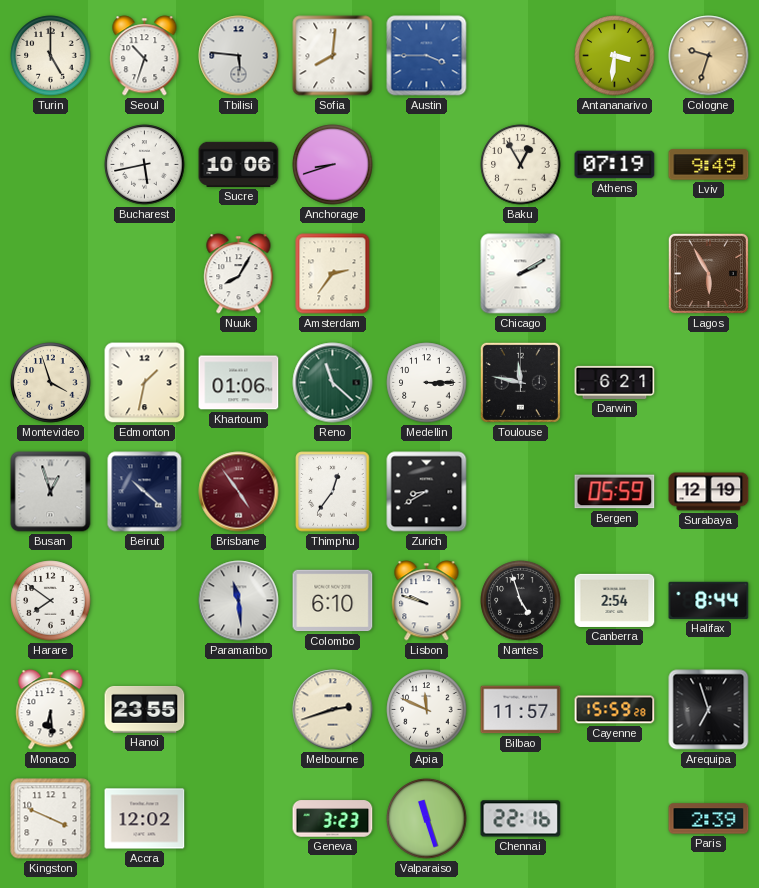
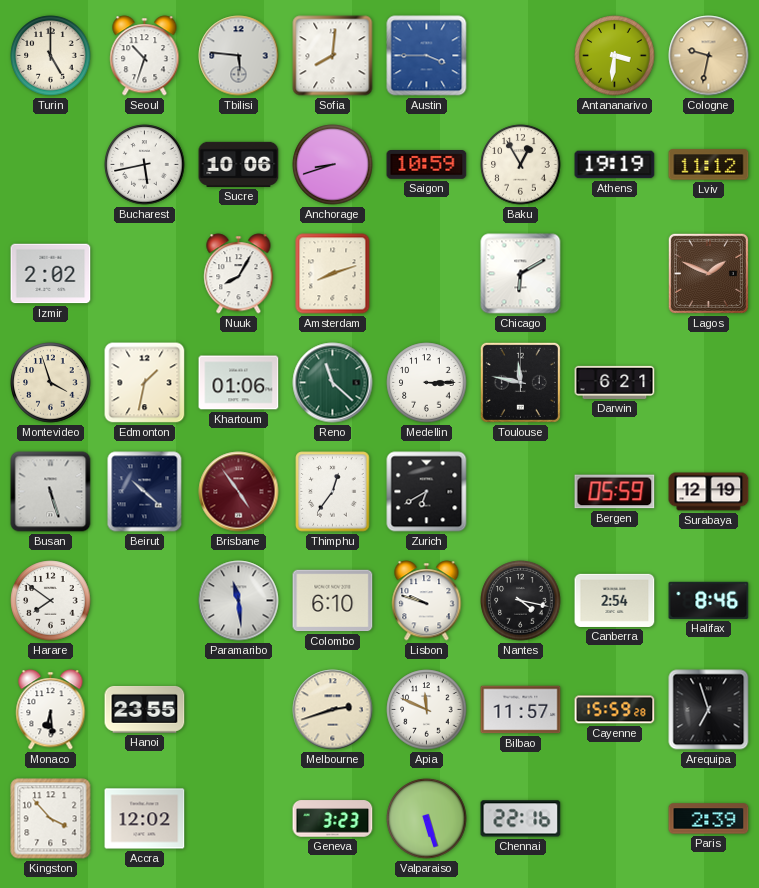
Cologne: 9:33 -> 9:32 (709, 56)
Saigon: none -> 10:59 (427, 165)
Athens: 07:19 -> 19:19 (615, 165)
Lviv: 9:49 -> 11:12 (709, 165)
Izmir: none -> 2:02 (51, 274)
Amsterdam: 2:36 -> 8:12 (333, 274)
Chicago: 2:10 -> 6:10 (521, 274)
Lagos: 5:55 -> 1:49 (708, 273)
Busan: 12:57 -> 5:27 (51, 492)
Zurich: 8:40 -> 6:40 (427, 492)
Nantes: 4:57 -> 4:17 (521, 601)
Halifax: 8:44 -> 8:46 (709, 600)
Kingston: 3:49 -> 3:53 (51, 819)
Valparaiso: 11:27 -> 5:27 (427, 819)
